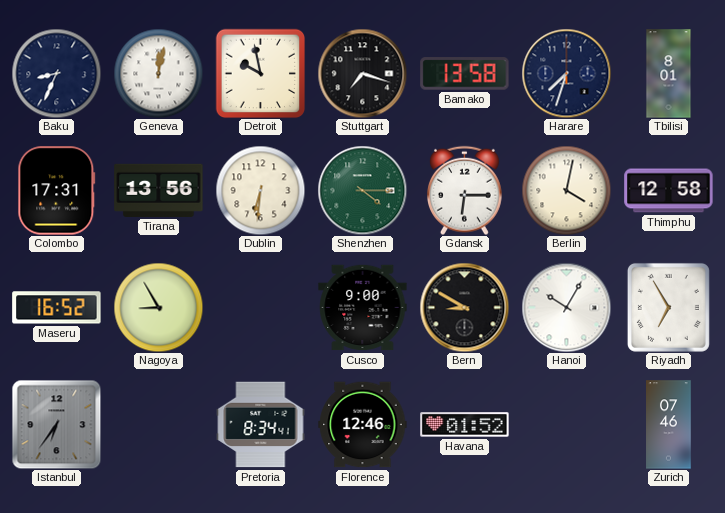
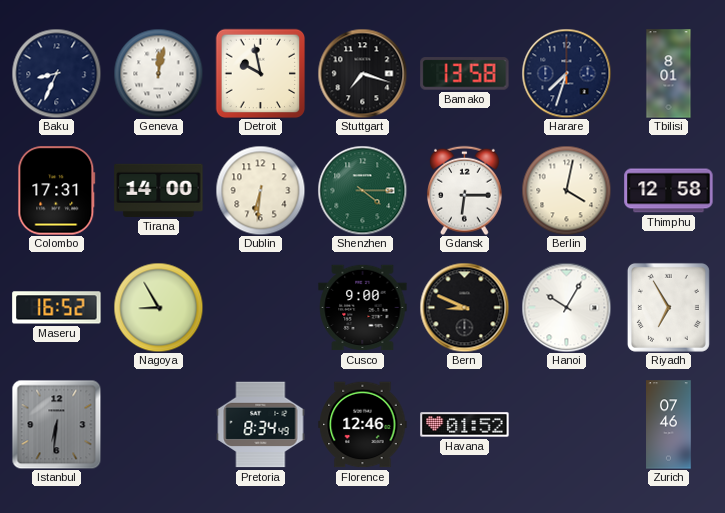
Tirana: 13:56 -> 14:00 (159, 190)
Bern: 8:50 -> 8:49 (464, 307)
Istanbul: 6:36 -> 6:31 (56, 424)
Pretoria: 8:34:41 -> 8:34:49 (261, 425)
